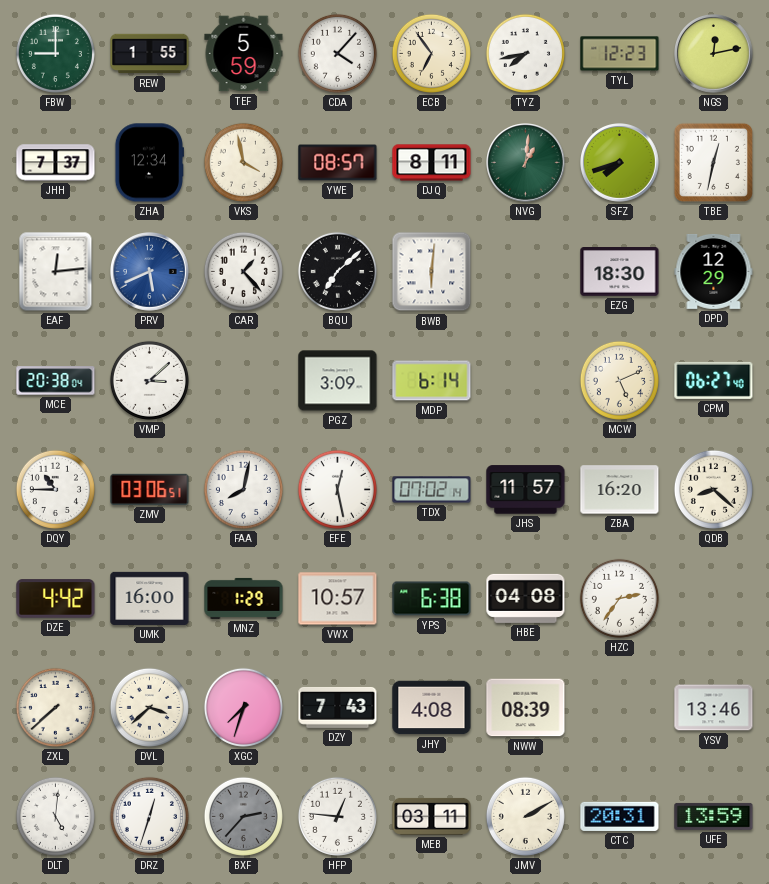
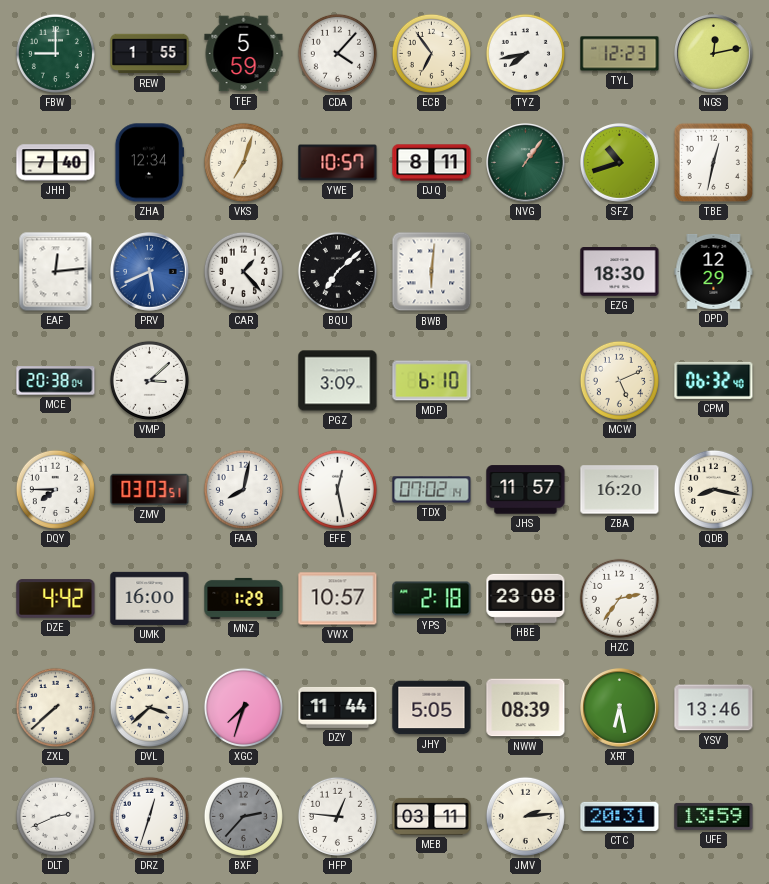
JHH: 7:37 -> 7:40 (56, 163)
VKS: 3:58 -> 7:03 (243, 162)
YWE: 08:57 -> 10:57 (338, 163)
NVG: 1:01 -> 1:06 (526, 163)
SFZ: 7:42 -> 10:42 (620, 163)
MDP: 6:14 -> 6:10 (432, 381)
CPM: 06:27 -> 06:32 (714, 380)
DQY: 10:45 -> 7:45 (55, 489)
ZMV: 03:06 -> 03:03 (150, 489)
QDB: 8:22 -> 8:17 (713, 489)
YPS: 6:38 -> 2:18 (432, 599)
HBE: 04:08 -> 23:08 (526, 598)
DZY: 7:43 -> 11:44 (338, 707)
JHY: 4:08 -> 5:05 (432, 708)
XRT: none -> 6:28 (620, 708)
DLT: 5:01 -> 2:41 (55, 816)
JMV: 2:10 -> 2:14 (525, 816)
